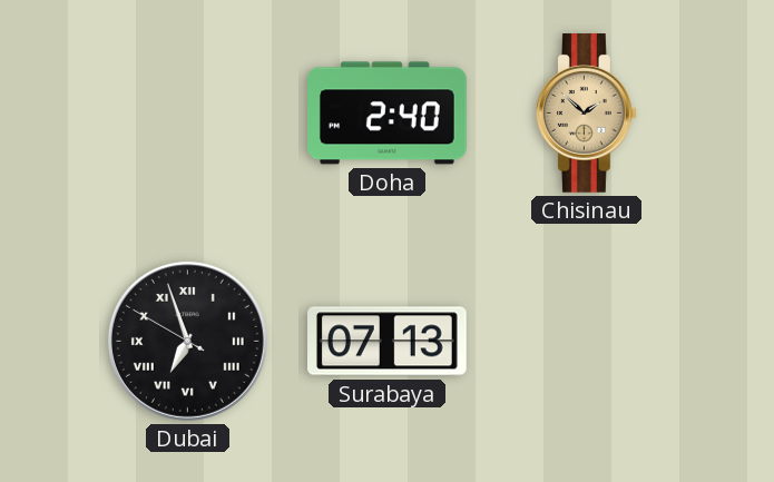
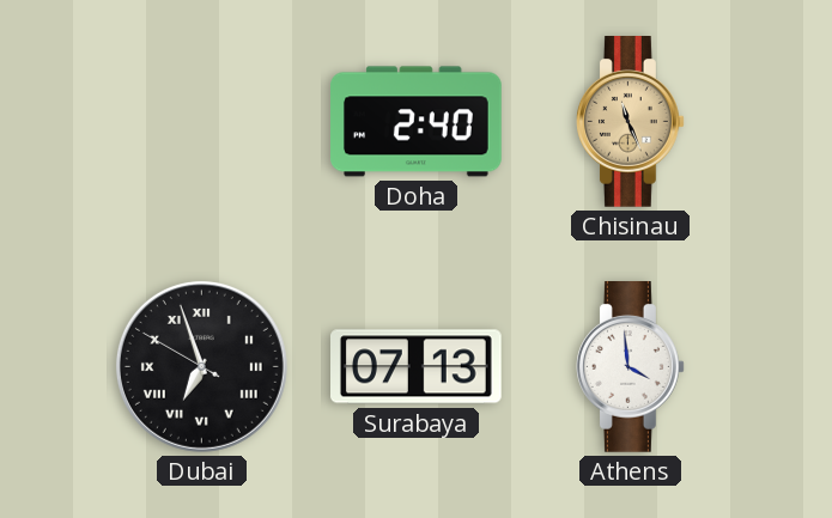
Chisinau: 1:52 -> 11:26 (631, 122)
Athens: none -> 3:59 (631, 367)
